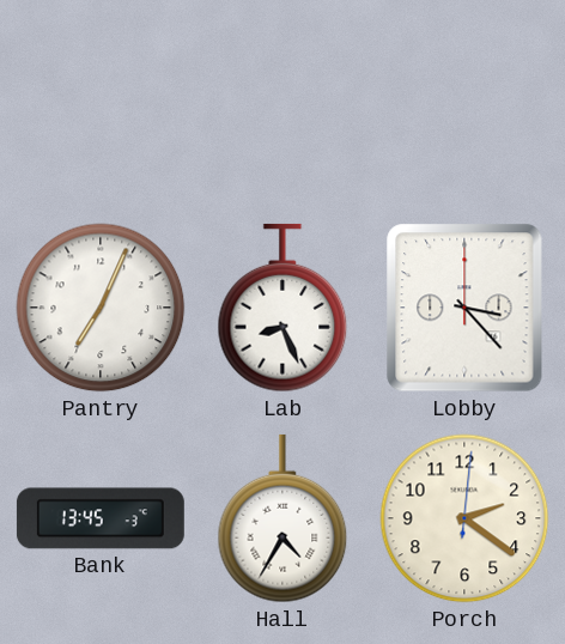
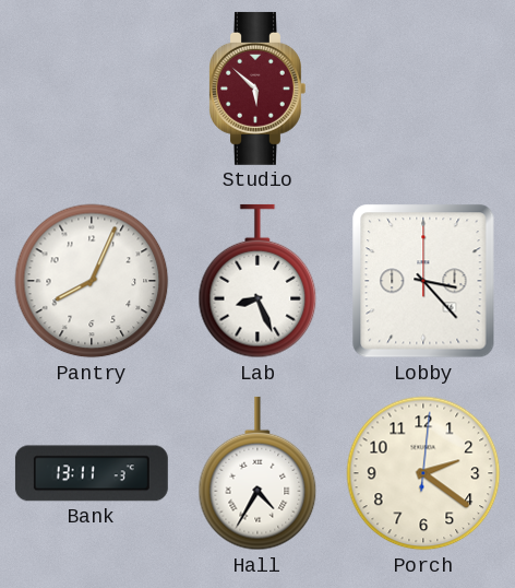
Studio: none -> 5:52 (257, 89)
Pantry: 7:04 -> 8:04 (92, 281)
Bank: 13:45 -> 13:11 (92, 473)
